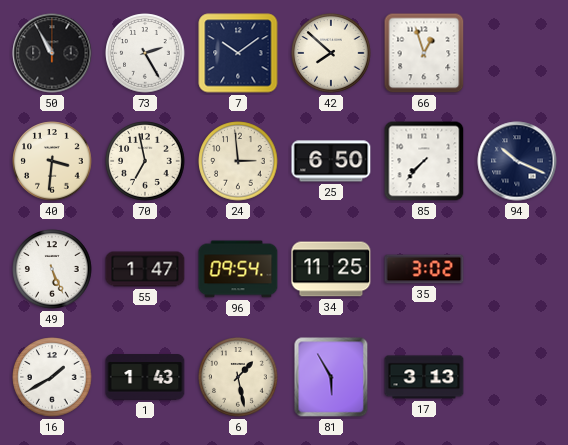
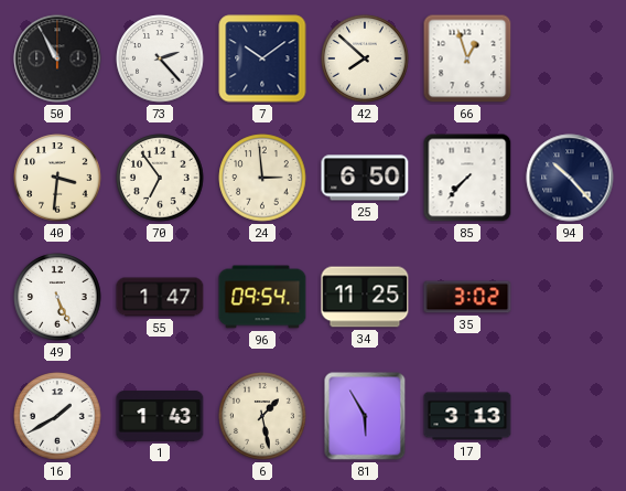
73: 2:25 -> 2:23 (160, 58)
70: 6:58 -> 6:54 (160, 178)
94: 10:19 -> 10:23 (570, 178)
